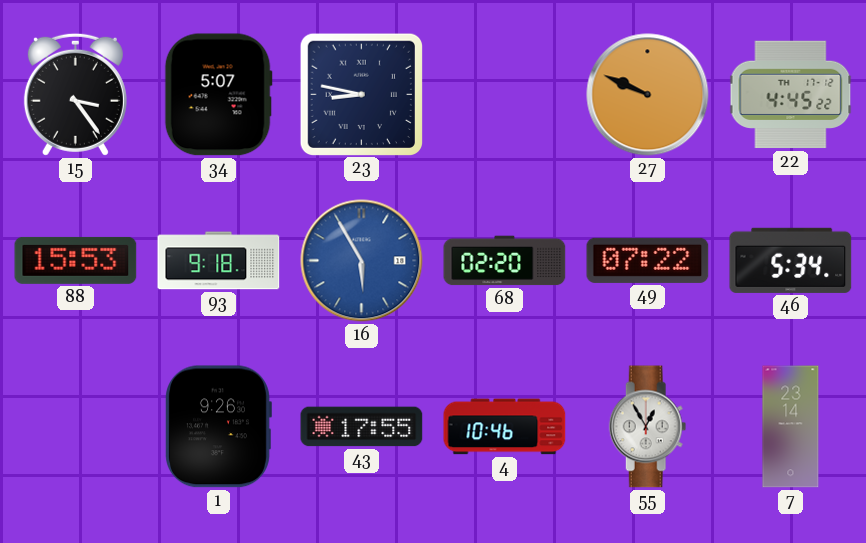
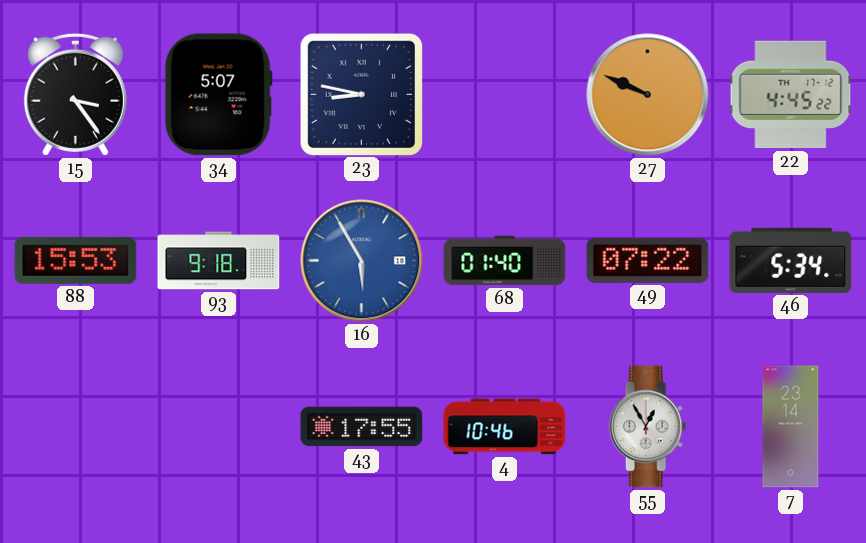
68: 02:20 -> 01:40 (505, 261)
1: 9:26 -> none (219, 427)
